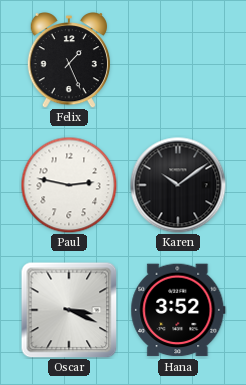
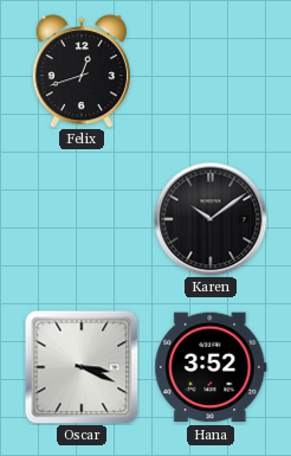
Felix: 1:26 -> 12:42 (80, 72)
Paul: 2:47 -> none (69, 185)
